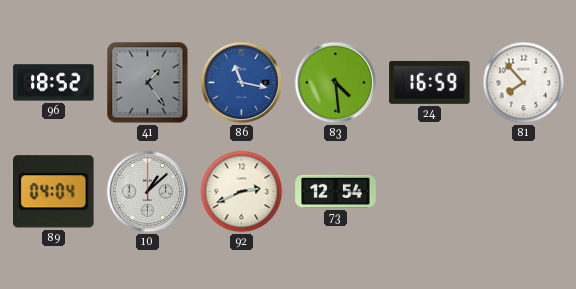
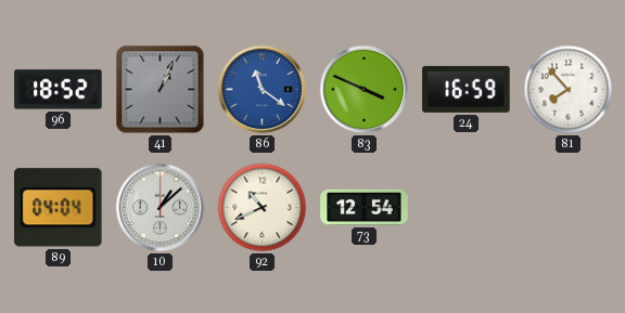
41: 1:24 -> 1:04 (161, 90)
86: 11:17 -> 11:21 (263, 90)
83: 4:29 -> 3:49 (365, 90)
92: 2:41 -> 10:41 (263, 208)
